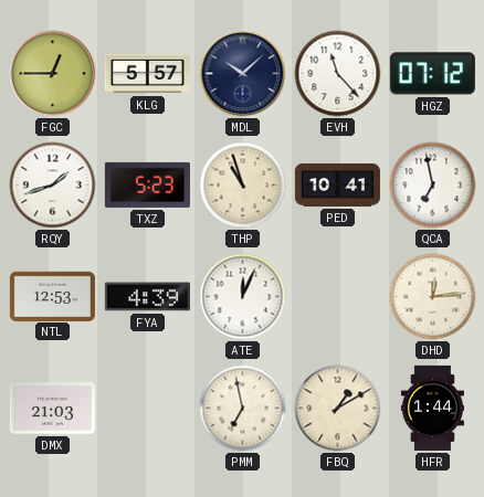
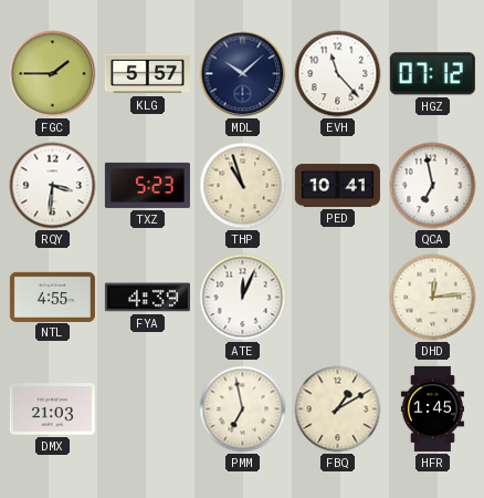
FGC: 12:45 -> 1:45 (53, 74)
RQY: 1:42 -> 3:31 (53, 186)
NTL: 12:53 -> 4:55 (52, 297)
HFR: 1:44 -> 1:45 (432, 408)
